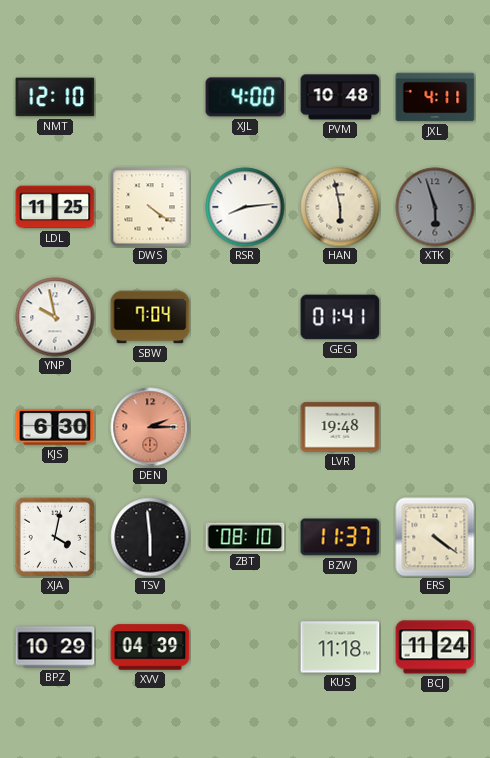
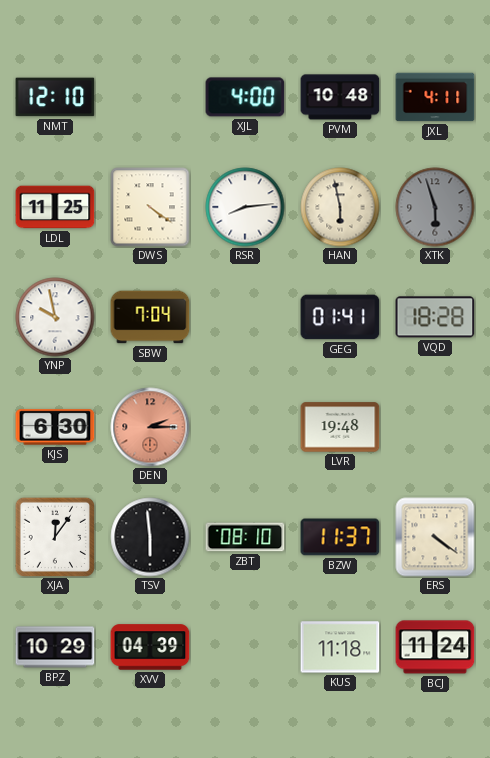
VQD: none -> 18:28 (435, 317)
XJA: 4:02 -> 12:06 (54, 536)
